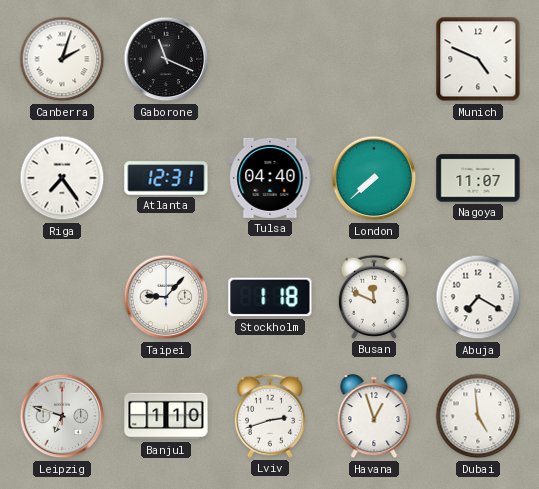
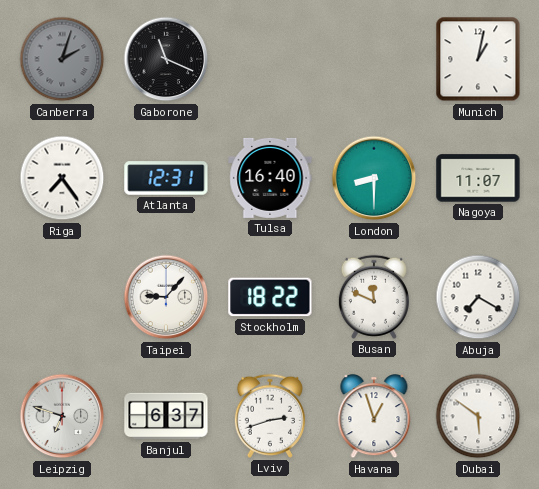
Canberra dial: white -> grey (62, 59)
Munich: 4:49 -> 1:02 (478, 59)
Tulsa: 04:40 -> 16:40 (270, 178)
London: 7:38 -> 8:30 (374, 178)
Stockholm: 1:18 -> 18:22 (270, 297)
Banjul: 1:10 -> 6:37 (166, 416)
Dubai: 4:59 -> 5:51 (478, 416)
